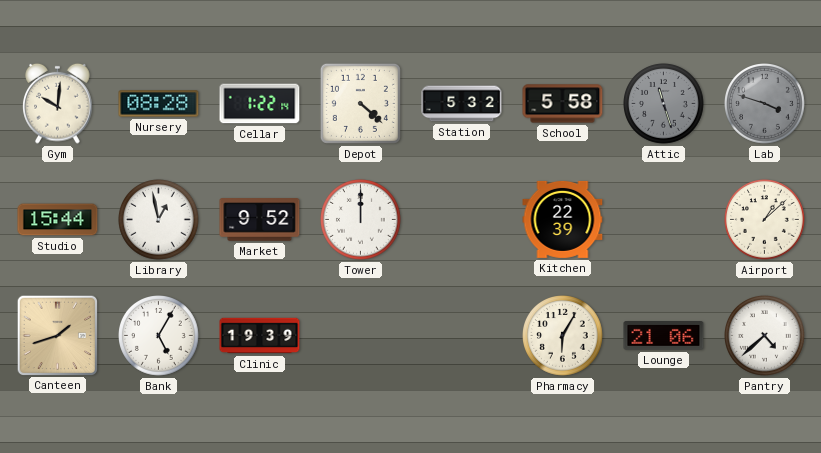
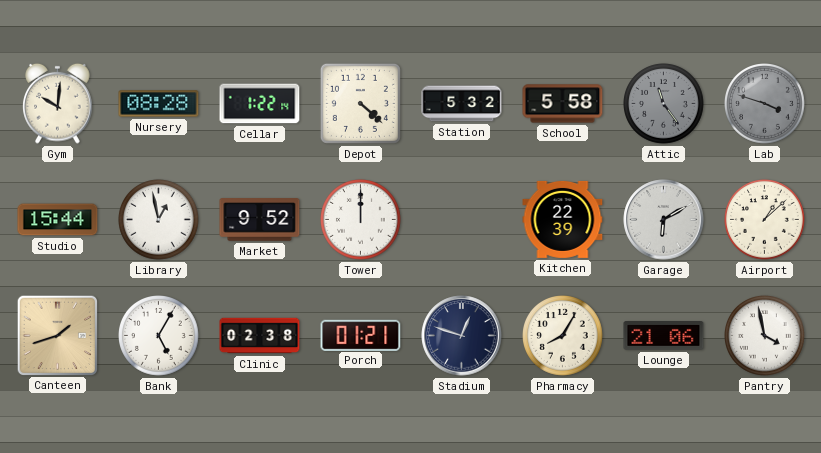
Attic: 11:27 -> 11:24 (664, 104)
Garage: none -> 6:10 (664, 220)
Clinic: 19:39 -> 02:38 (260, 336)
Porch: none -> 01:21 (361, 335)
Stadium: none -> 12:48 (462, 336)
Pharmacy: 6:05 -> 8:05 (563, 336)
Pantry: 4:38 -> 3:58 (765, 336)
